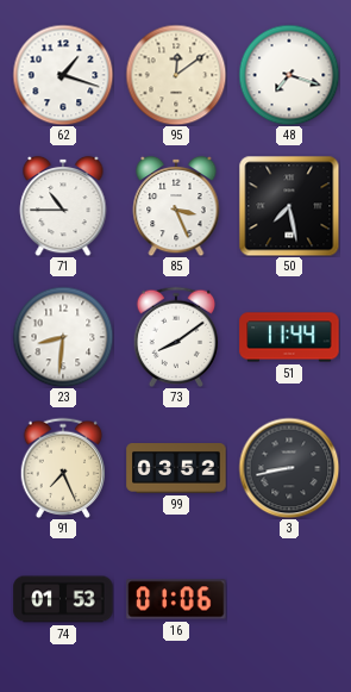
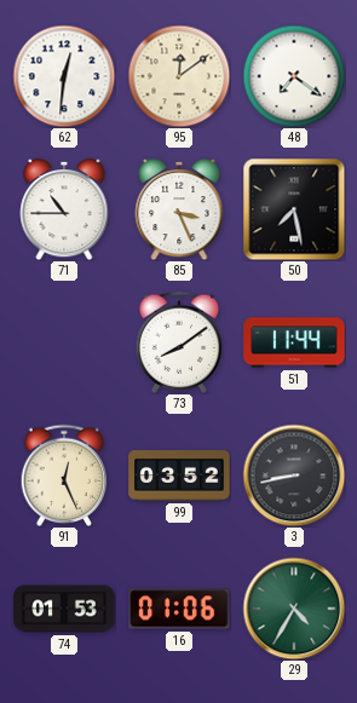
62: 1:18 -> 12:31 (64, 76)
48: 7:18 -> 7:21 (294, 76)
23: 8:31 -> none (63, 337)
91: 7:26 -> 12:26 (64, 474)
29: none -> 4:35 (294, 609)
